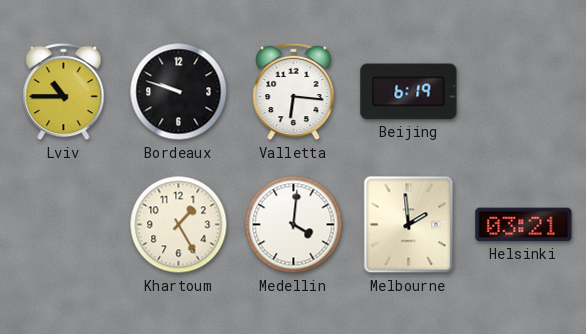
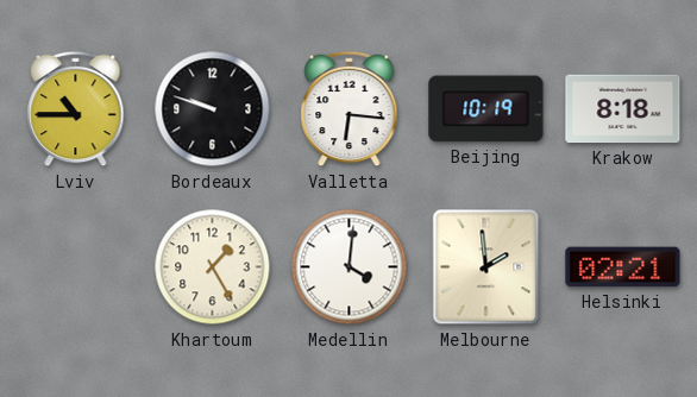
Beijing: 6:19 -> 10:19 (486, 109)
Krakow: none -> 8:18 (623, 109)
Helsinki: 03:21 -> 02:21 (623, 267)
